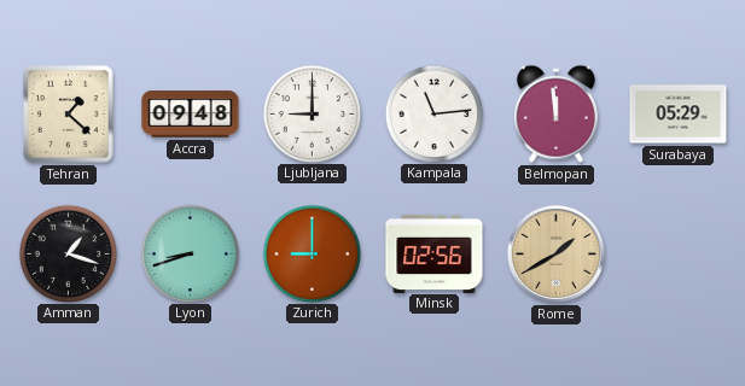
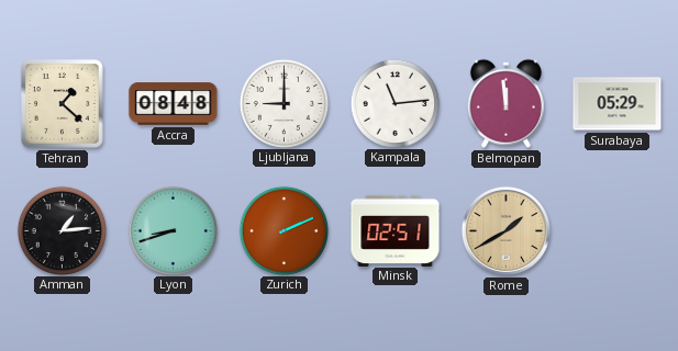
Accra: 09:48 -> 08:48 (174, 104)
Amman: 1:18 -> 1:14 (62, 230)
Zurich: 9:00 -> 2:11 (284, 230)
Minsk: 02:56 -> 02:51 (396, 230)
